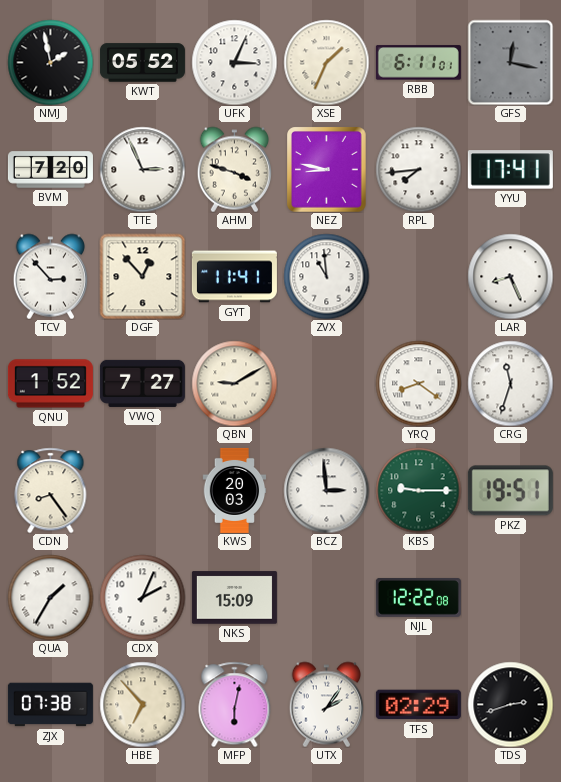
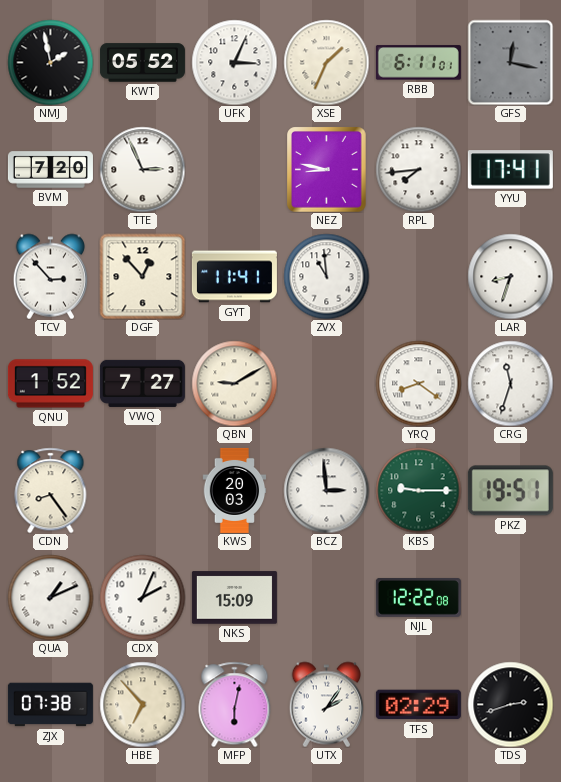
AHM: 3:48 -> none (234, 169)
LAR: 8:26 -> 8:33 (510, 276)
QUA: 1:35 -> 1:11 (50, 597)
